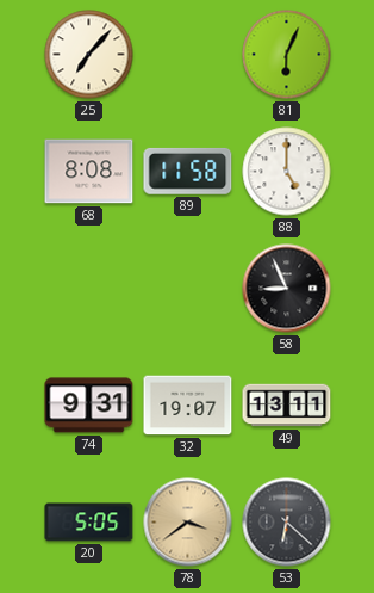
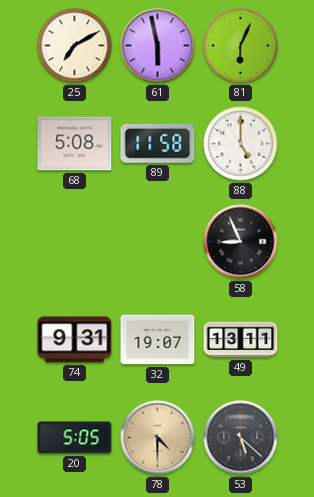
25: 7:07 -> 7:10 (75, 46)
61: none -> 5:58 (158, 46)
68: 8:08 -> 5:08 (75, 144)
78: 3:39 -> 4:30 (158, 438)
53: 6:22 -> 5:22 (241, 438)
